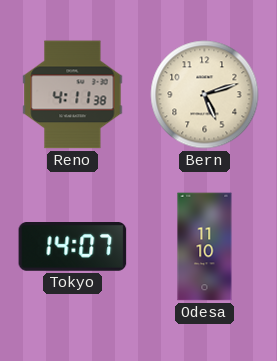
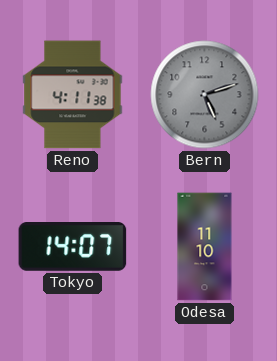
Bern dial: cream -> grey (205, 95)
